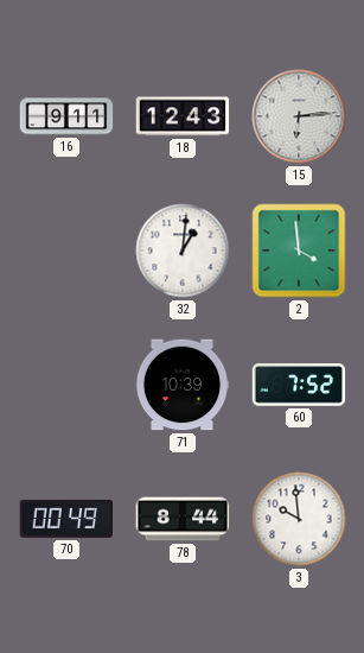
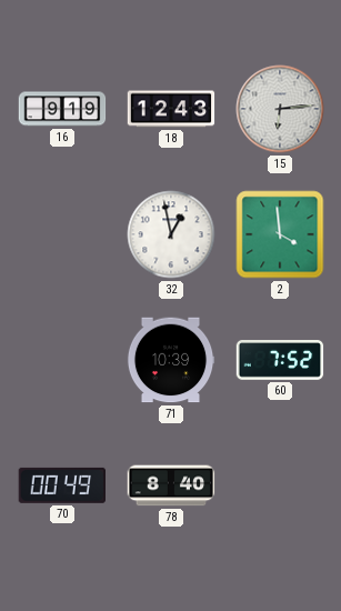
16: 9:11 -> 9:19 (62, 109)
32: 1:01 -> 12:58 (171, 234)
78: 8:44 -> 8:40 (171, 485)
3: 9:59 -> none (299, 519)
